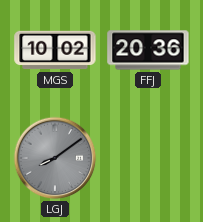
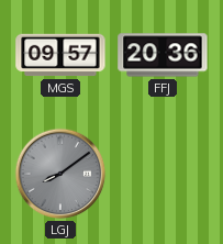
MGS: 10:02 -> 09:57 (60, 55)
